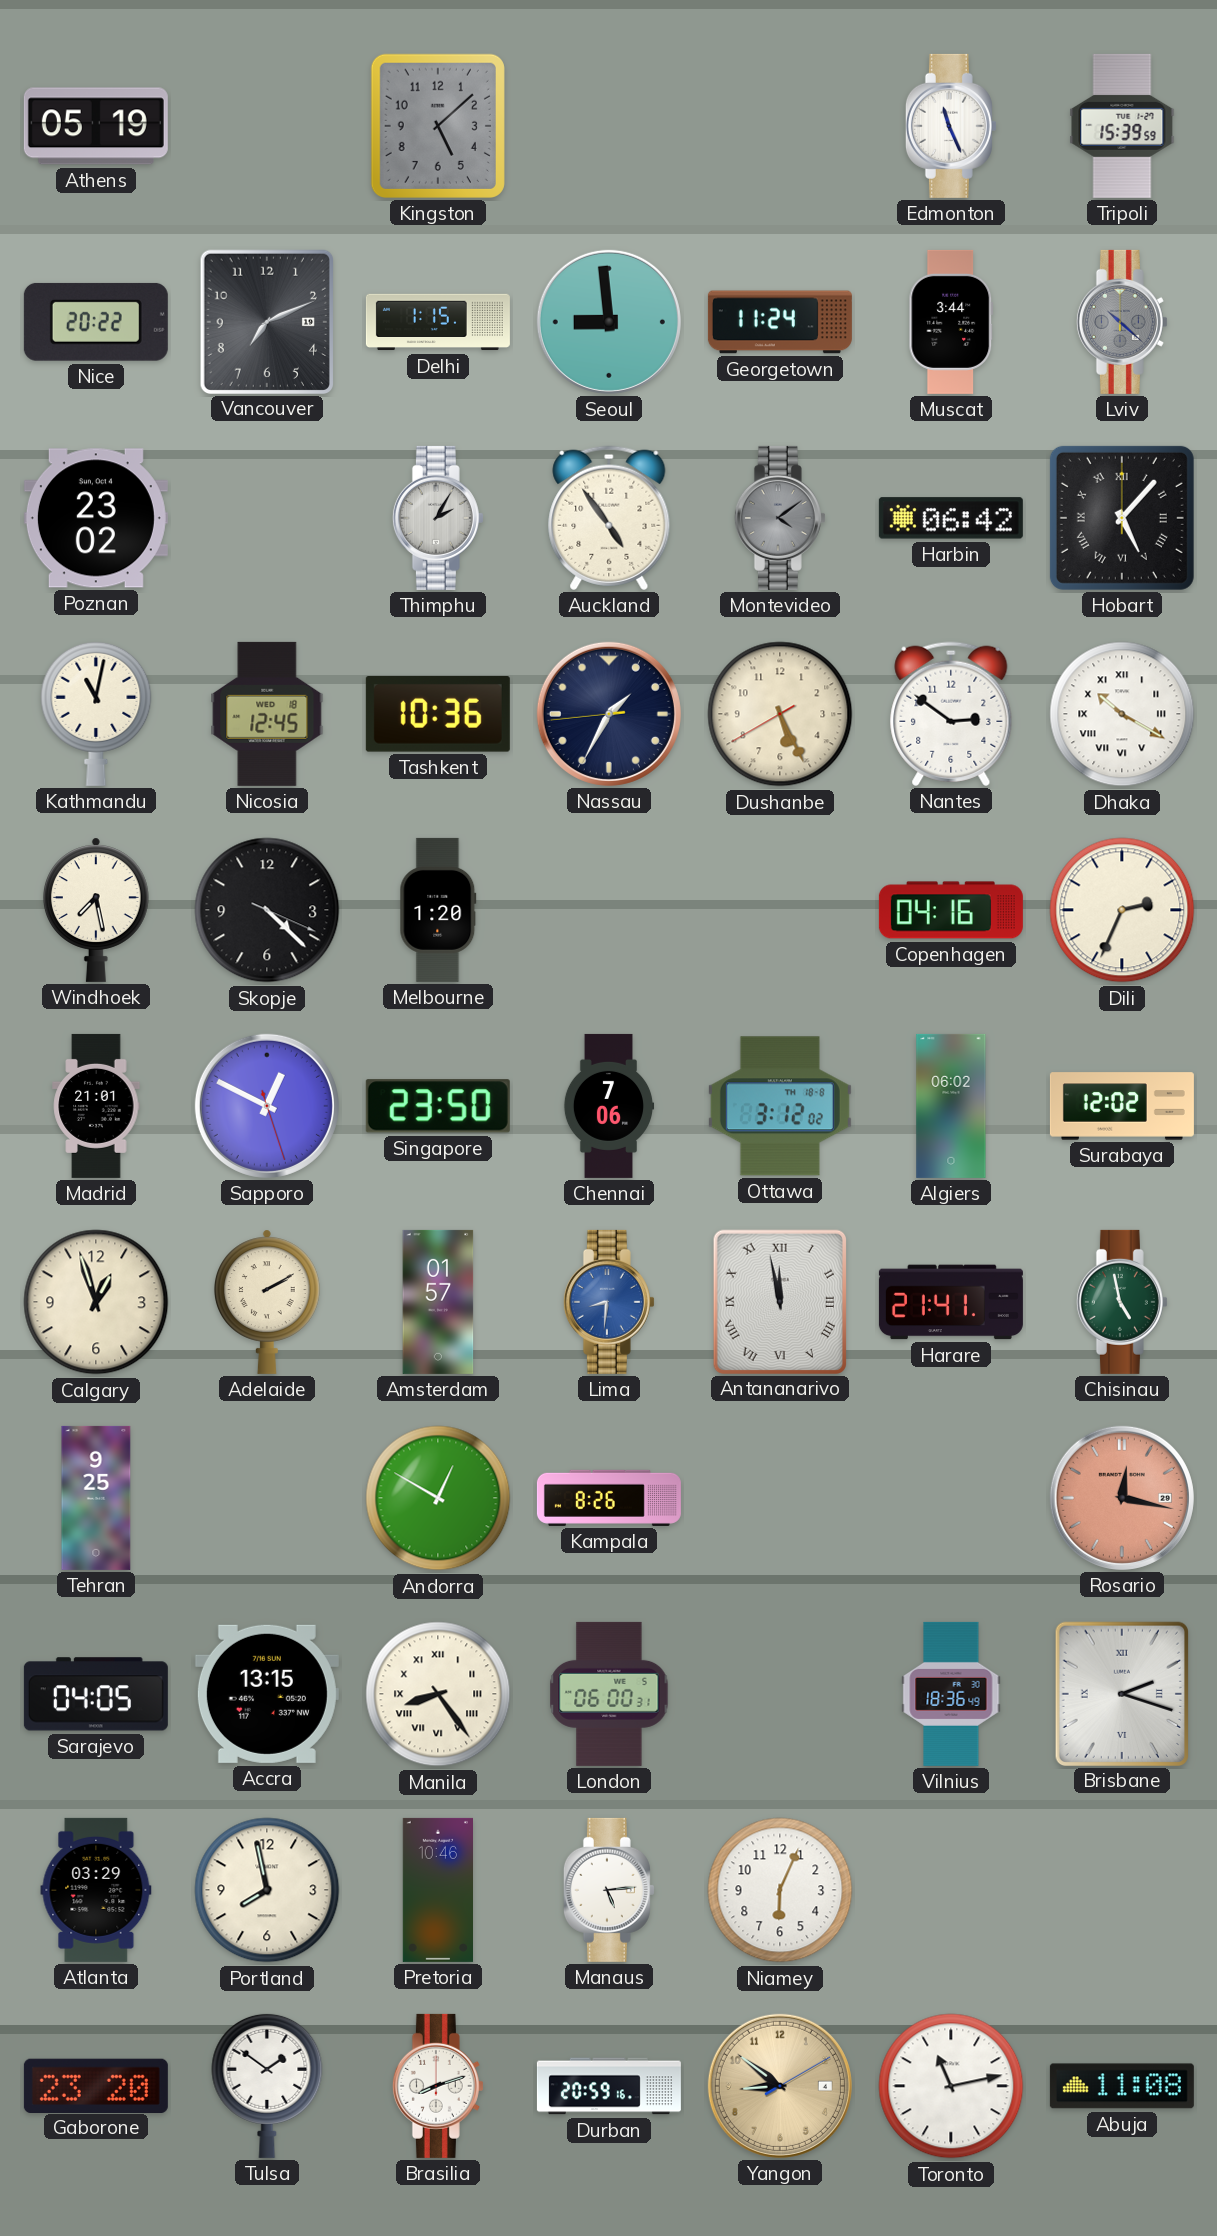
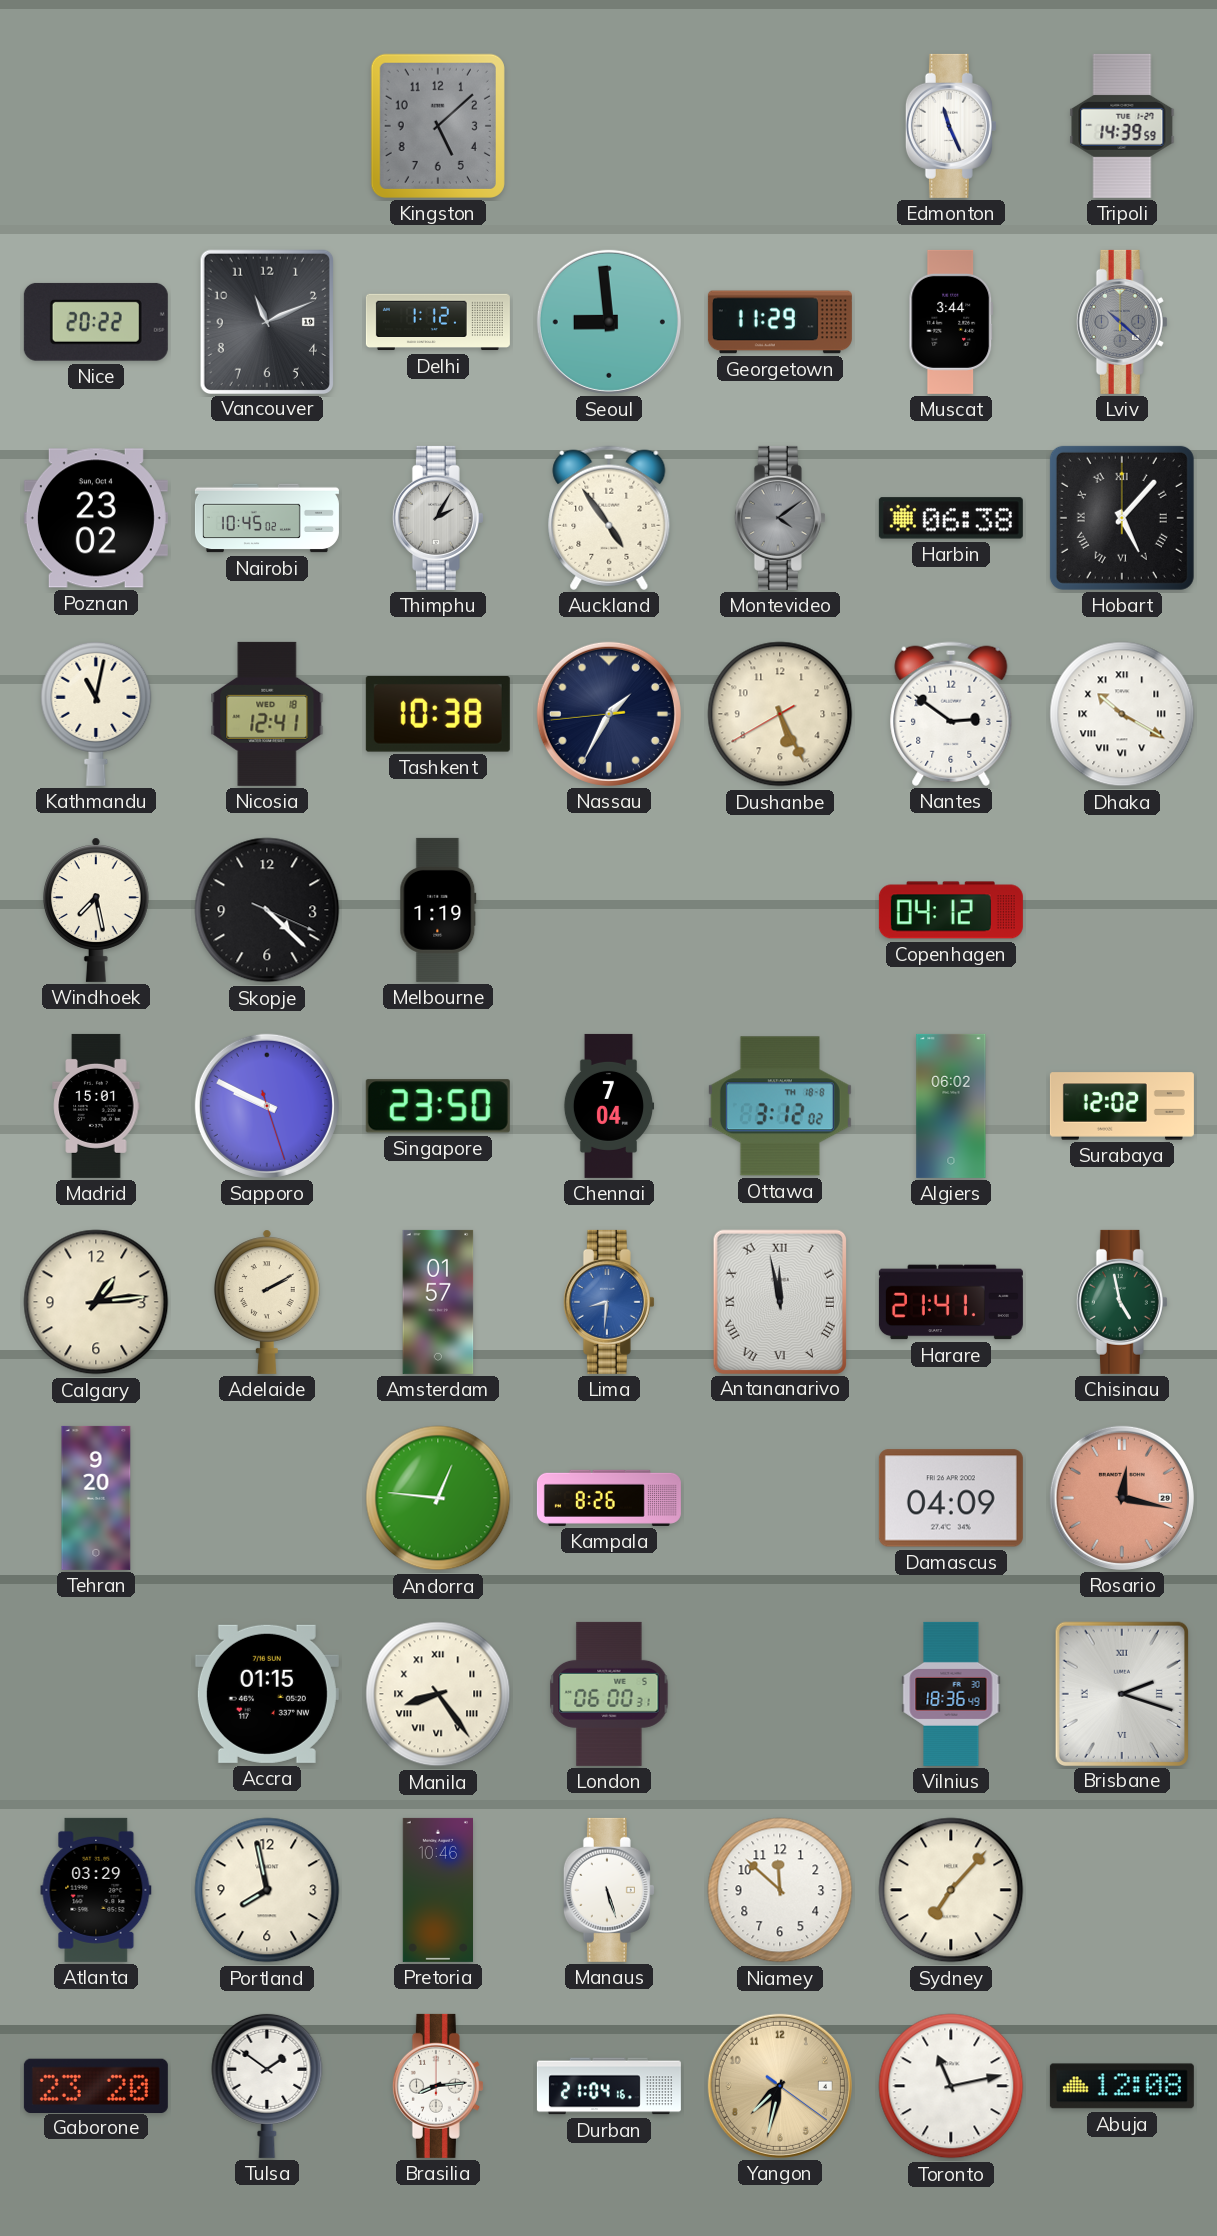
Athens: 05:19 -> none (96, 126)
Tripoli: 15:39 -> 14:39 (1122, 126)
Vancouver: 7:11 -> 11:11 (266, 321)
Delhi: 1:15 -> 1:12 (438, 322)
Georgetown: 11:24 -> 11:29 (780, 322)
Nairobi: none -> 10:45 (267, 518)
Harbin: 06:42 -> 06:38 (951, 518)
Nicosia: 12:45 -> 12:41 (267, 714)
Tashkent: 10:36 -> 10:38 (438, 715)
Melbourne: 1:20 -> 1:19 (438, 910)
Copenhagen: 04:16 -> 04:12 (951, 910)
Dili: 2:34 -> none (1122, 910)
Madrid: 21:01 -> 15:01 (96, 1106)
Sapporo: 12:49 -> 9:49 (267, 1106)
Chennai: 7:06 -> 7:04 (609, 1106)
Calgary: 12:57 -> 1:14 (96, 1302)
Tehran: 9:25 -> 9:20 (96, 1498)
Andorra: 12:50 -> 12:46 (438, 1498)
Damascus: none -> 04:09 (951, 1498)
Sarajevo: 04:05 -> none (96, 1694)
Accra: 13:15 -> 01:15 (267, 1694)
Manaus: 5:14 -> 5:27 (609, 1890)
Niamey: 6:04 -> 11:52 (780, 1890)
Sydney: none -> 7:07 (951, 1890)
Brasilia: 8:12 -> 8:14 (438, 2086)
Durban: 20:59 -> 21:04 (609, 2086)
Yangon: 8:51 -> 7:32 (780, 2086)
Abuja: 11:08 -> 12:08 (1122, 2086)
